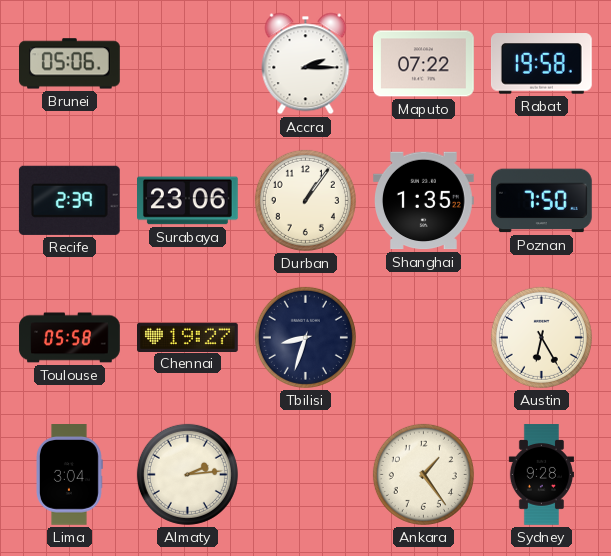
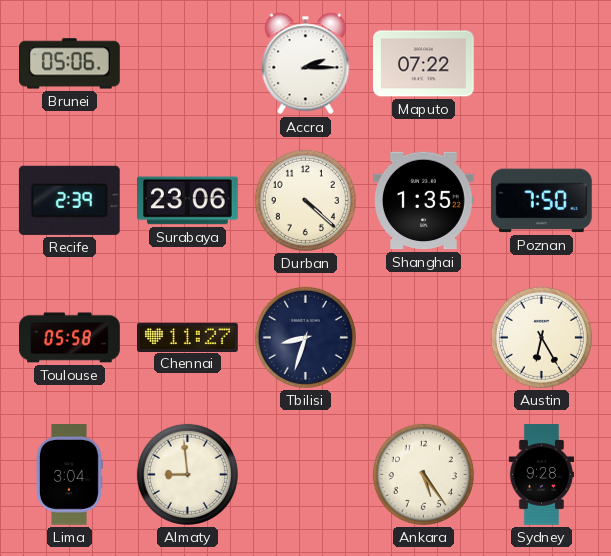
Rabat: 19:58 -> none (541, 64)
Durban: 1:06 -> 4:22 (305, 200)
Chennai: 19:27 -> 11:27 (188, 337)
Almaty: 2:14 -> 8:59 (187, 474)
Ankara: 1:24 -> 5:24 (423, 474)
